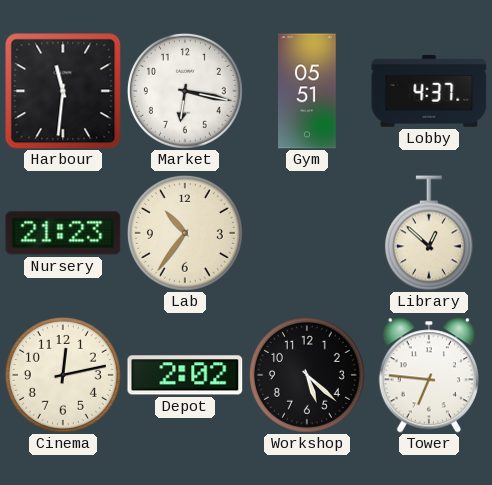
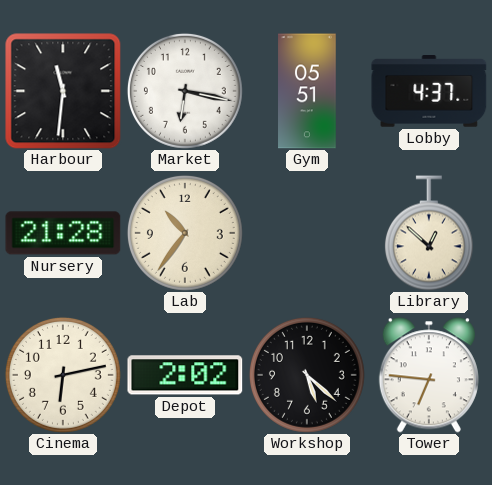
Nursery: 21:23 -> 21:28 (63, 233)
Cinema: 12:13 -> 6:13 (63, 375)
